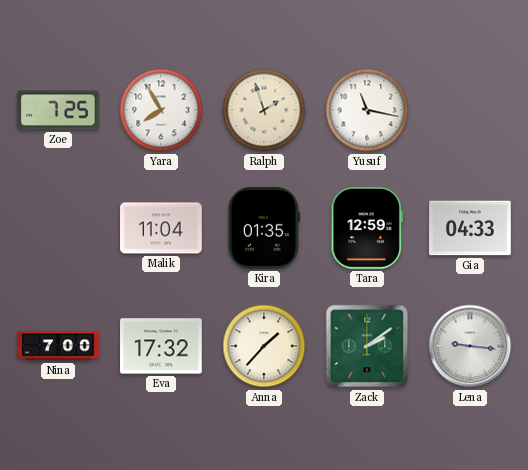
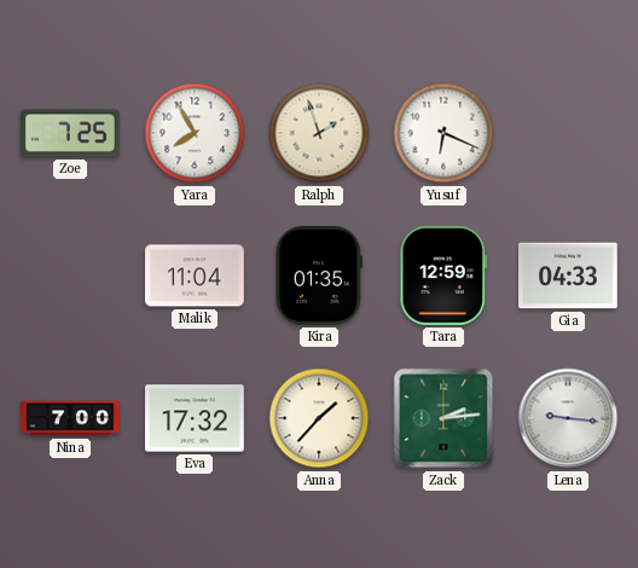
Yusuf: 11:17 -> 6:19 (443, 133)
Zack: 2:09 -> 2:14 (443, 418)
